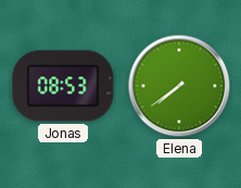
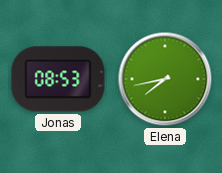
Elena: 7:39 -> 7:43 (165, 79)
